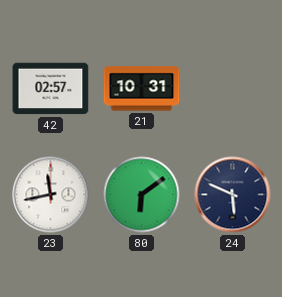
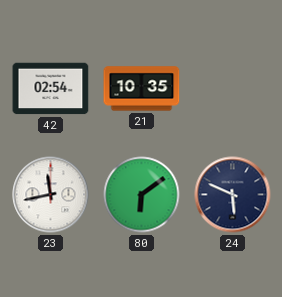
42: 02:57 -> 02:54 (51, 89)
21: 10:31 -> 10:35 (142, 89)
